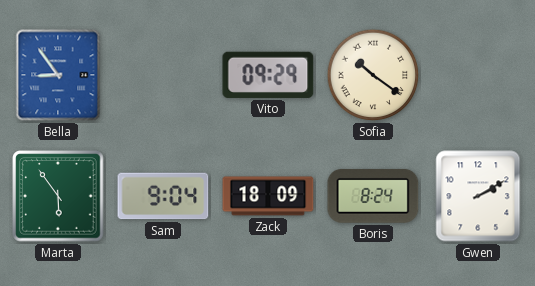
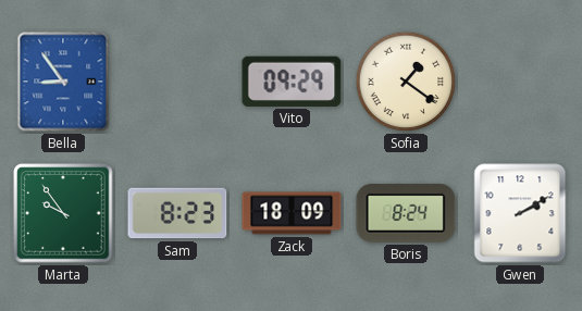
Sofia: 10:21 -> 1:21 (406, 82)
Marta: 5:54 -> 9:54 (63, 213)
Sam: 9:04 -> 8:23 (177, 213)
